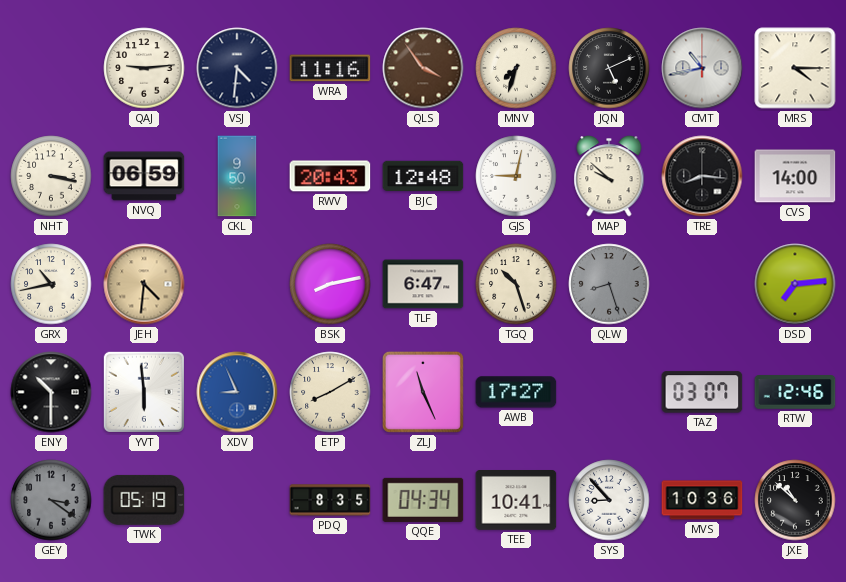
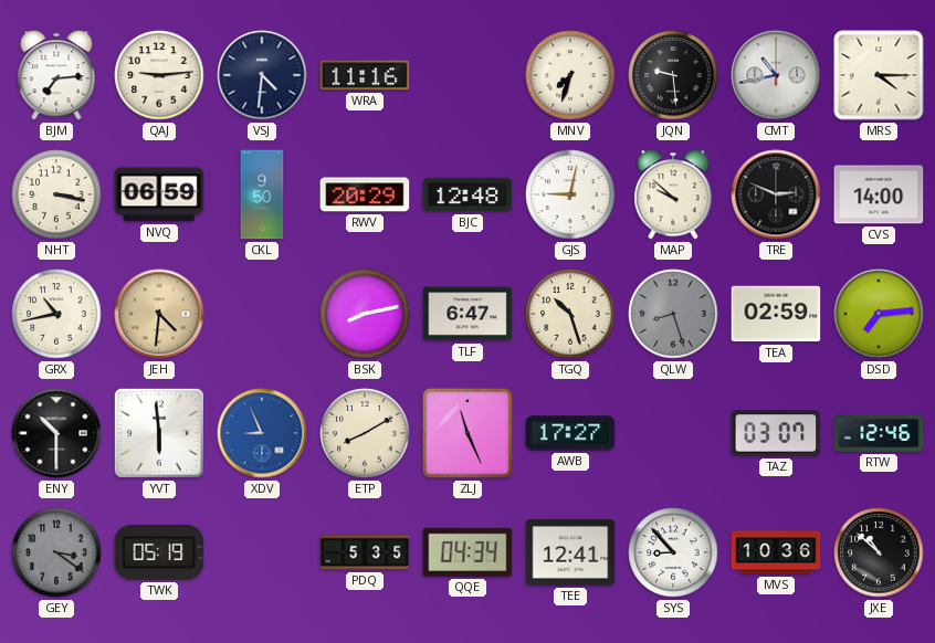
BJM: none -> 7:14 (56, 75)
QLS: 3:54 -> none (423, 68)
JQN: 5:11 -> 9:29 (673, 75)
RWV: 20:43 -> 20:29 (365, 194)
TRE: 8:16 -> 2:49 (776, 194)
TEA: none -> 02:59 (776, 314)
PDQ: 8:35 -> 5:35 (365, 552)
TEE: 10:41 -> 12:41 (570, 554)
